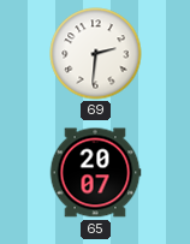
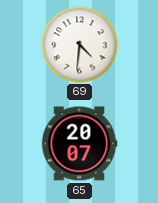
69: 2:31 -> 4:31 (80, 45)
